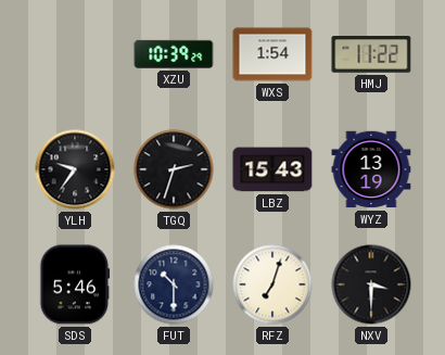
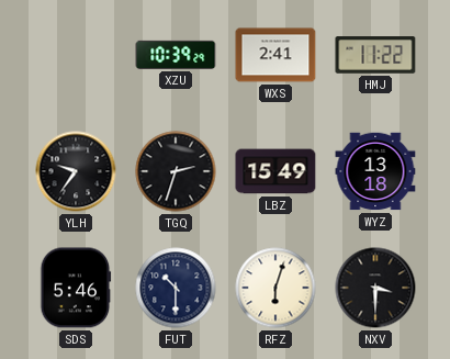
WXS: 1:54 -> 2:41 (275, 55)
LBZ: 15:43 -> 15:49 (275, 171)
WYZ: 13:19 -> 13:18 (375, 171)
RFZ: 7:03 -> 6:03 (275, 288)
